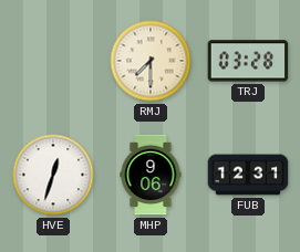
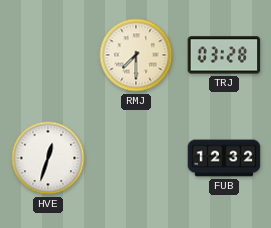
MHP: 9:06 -> none (151, 175)
FUB: 12:31 -> 12:32 (224, 158)
